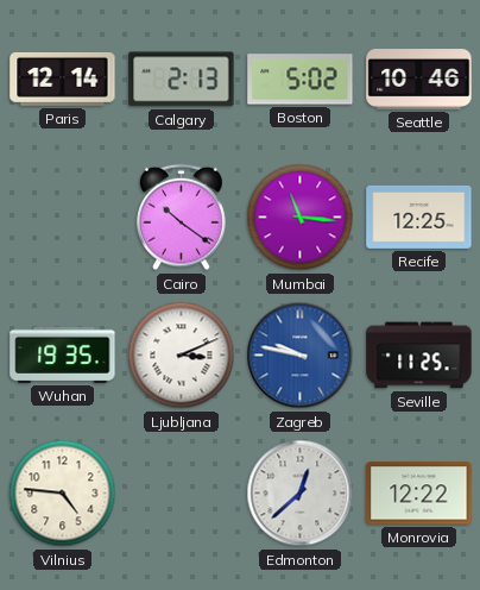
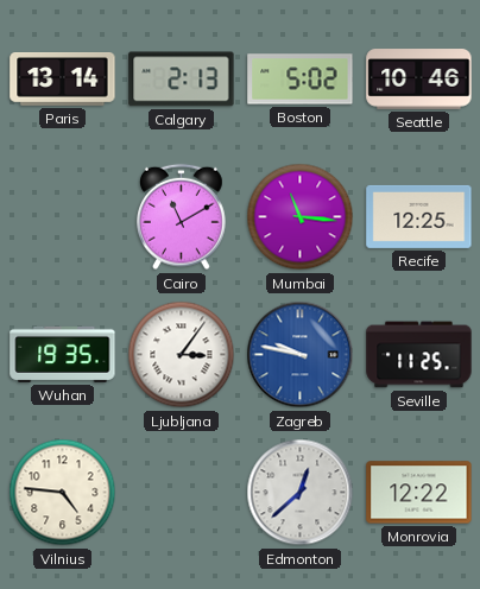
Paris: 12:14 -> 13:14 (63, 80)
Cairo: 10:21 -> 11:10 (182, 217)
Ljubljana: 3:11 -> 3:06 (182, 355)
